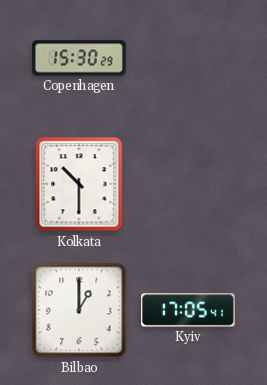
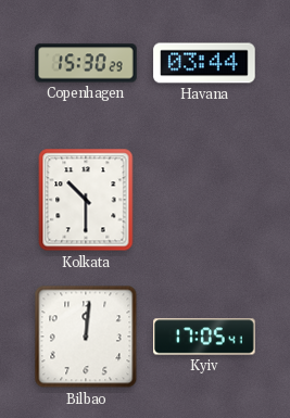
Havana: none -> 03:44 (204, 63)
Bilbao: 1:00 -> 12:01 (86, 337)
